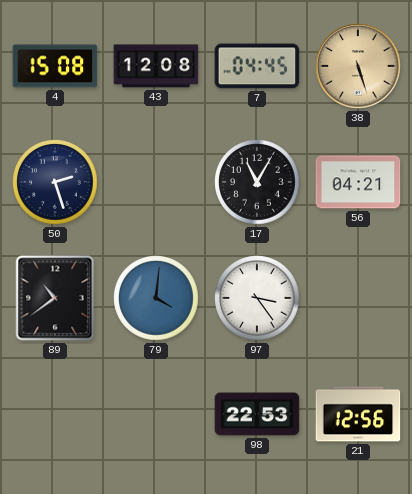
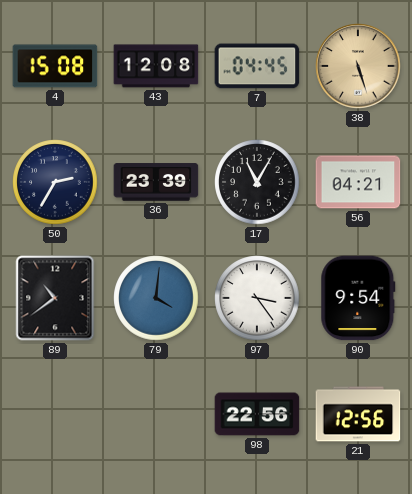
50: 2:27 -> 2:35 (55, 182)
36: none -> 23:39 (156, 182)
90: none -> 9:54 (358, 298)
98: 22:53 -> 22:56 (257, 414)
